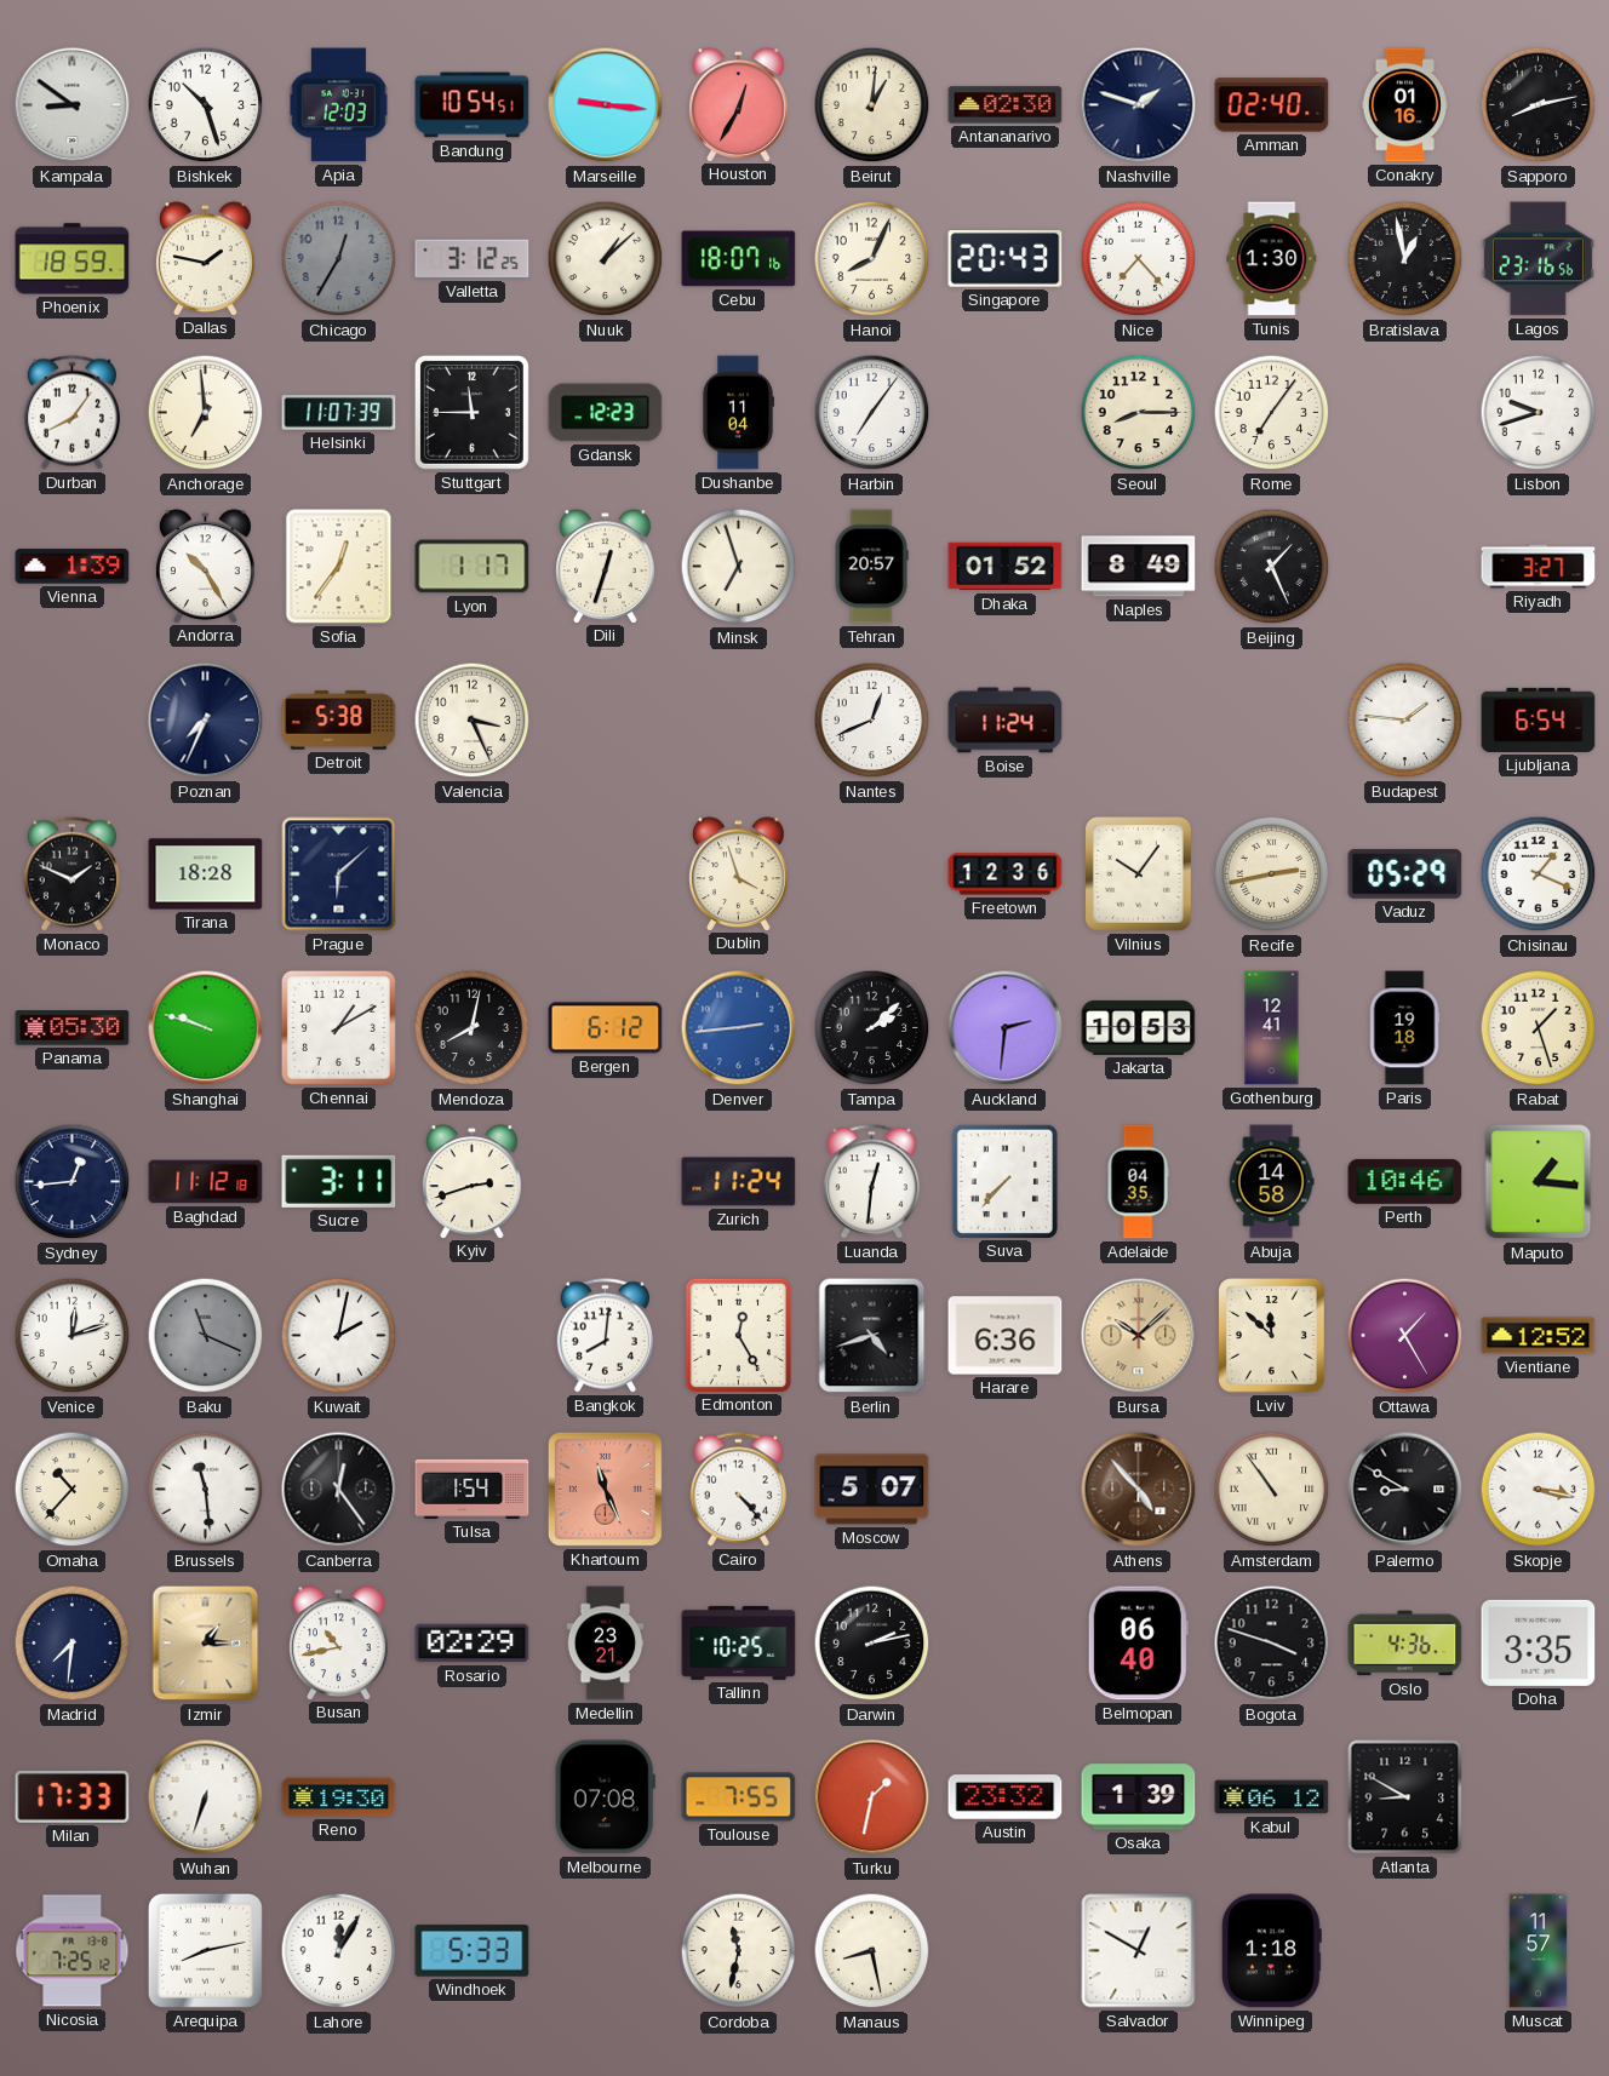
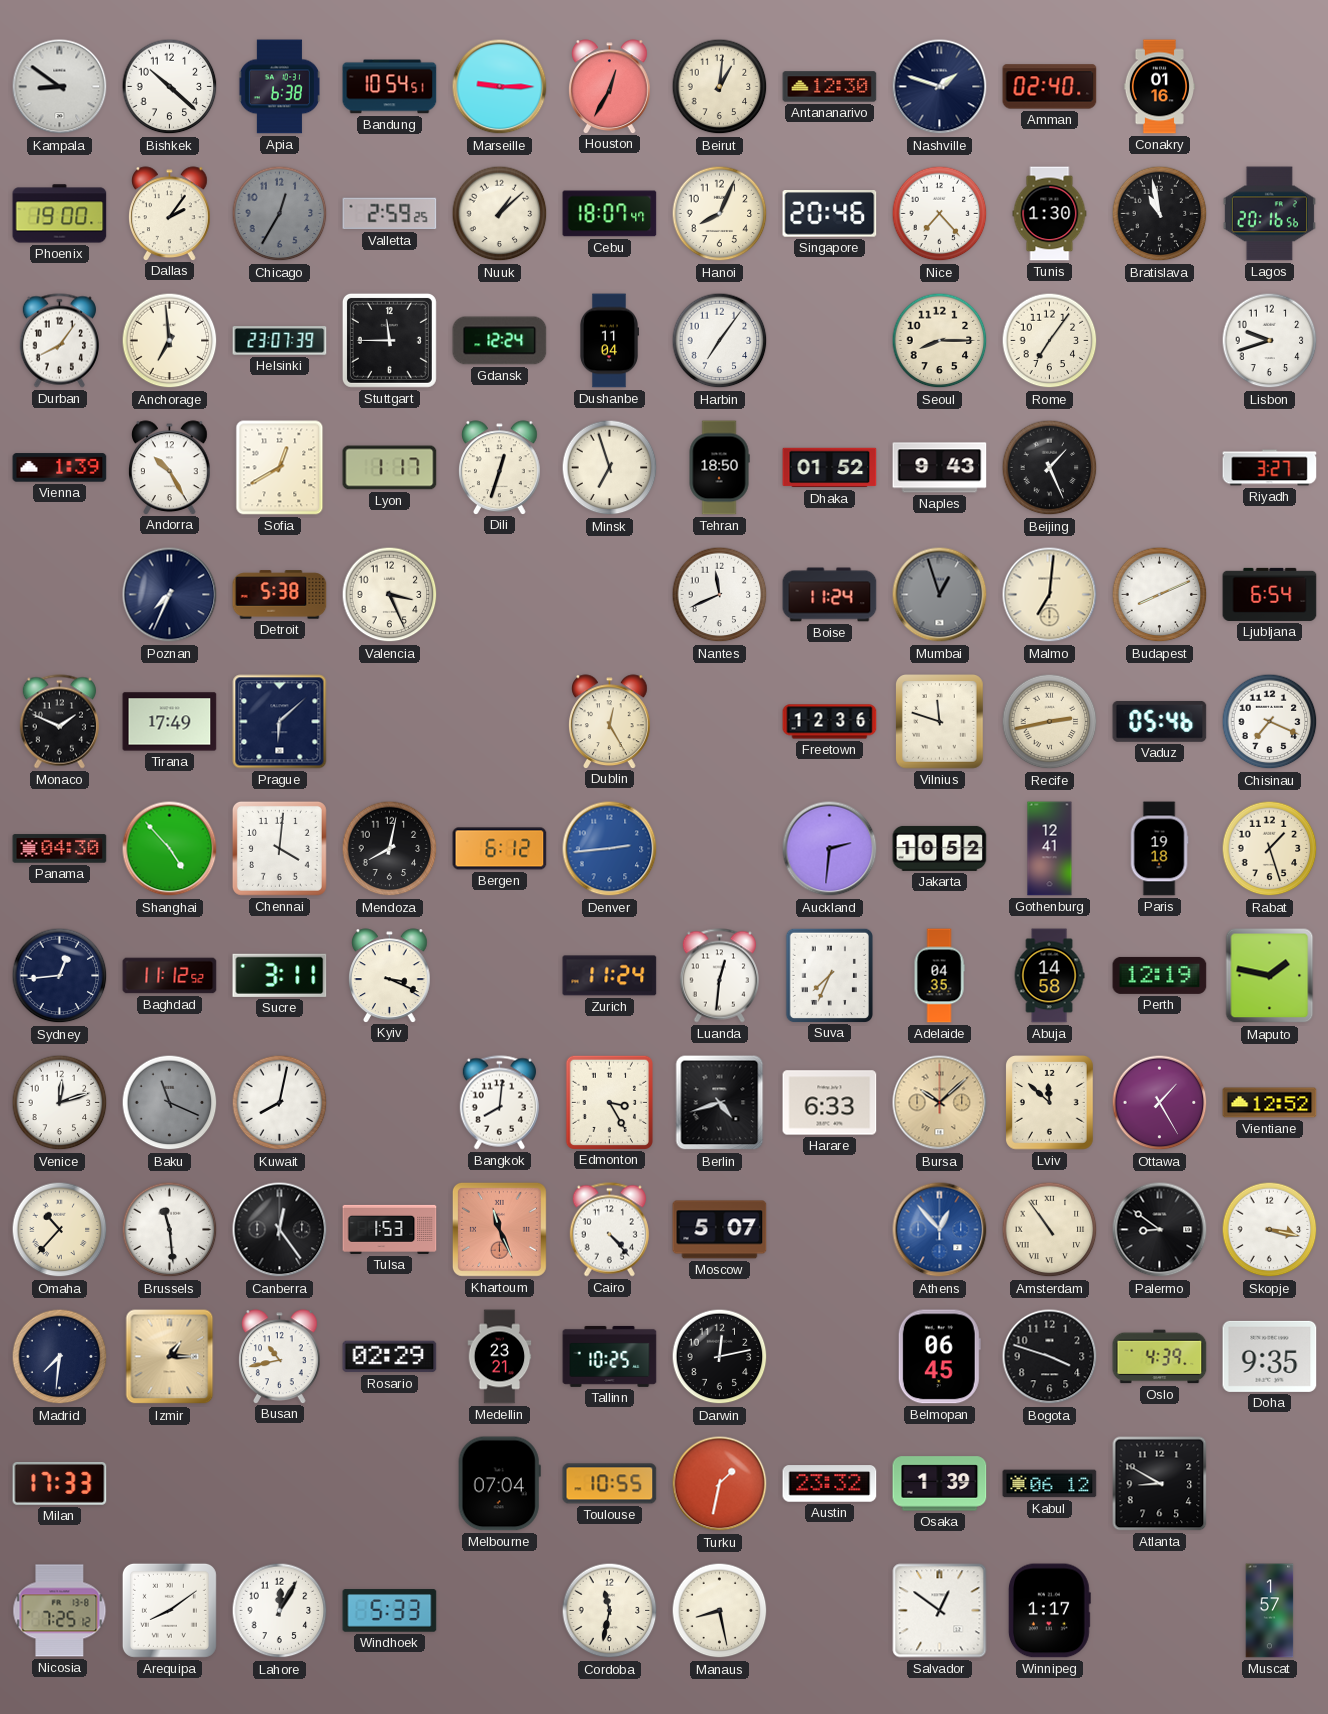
Bishkek: 10:27 -> 10:22 (170, 87)
Apia: 12:03 -> 6:38 (279, 87)
Marseille: 9:16 -> 9:15 (500, 87)
Antananarivo: 02:30 -> 12:30 (830, 87)
Sapporo: 8:13 -> none (1539, 105)
Phoenix: 18:59 -> 19:00 (60, 214)
Dallas: 1:47 -> 2:06 (170, 213)
Valletta: 3:12 -> 2:59 (390, 214)
Cebu: 18:07:16 -> 18:07:47 (610, 214)
Singapore: 20:43 -> 20:46 (830, 214)
Bratislava: 12:58 -> 10:58 (1160, 214)
Lagos: 23:16 -> 20:16 (1269, 214)
Helsinki: 11:07 -> 23:07 (280, 341)
Gdansk: 12:23 -> 12:24 (500, 341)
Sofia: 12:36 -> 12:40 (280, 468)
Tehran: 20:57 -> 18:50 (719, 468)
Naples: 8:49 -> 9:43 (940, 468)
Nantes: 12:41 -> 11:41 (720, 595)
Mumbai: none -> 12:57 (940, 595)
Malmo: none -> 7:01 (1050, 595)
Budapest: 1:46 -> 8:11 (1160, 595)
Tirana: 18:28 -> 17:49 (170, 722)
Dublin: 3:57 -> 12:25 (610, 721)
Vilnius: 10:06 -> 11:48 (940, 722)
Vaduz: 05:29 -> 05:46 (1160, 721)
Chisinau: 1:19 -> 7:19 (1270, 722)
Panama: 05:30 -> 04:30 (60, 849)
Shanghai: 9:48 -> 4:53 (170, 849)
Chennai: 1:10 -> 4:01 (279, 848)
Tampa: 2:08 -> none (872, 1028)
Jakarta: 10:53 -> 10:52 (940, 848)
Baghdad: 11:12:18 -> 11:12:52 (170, 976)
Kyiv: 2:42 -> 3:19 (390, 975)
Suva: 7:37 -> 7:34 (829, 975)
Perth: 10:46 -> 12:19 (1160, 975)
Maputo: 1:16 -> 1:47 (1270, 976)
Kuwait: 2:02 -> 8:02 (280, 1103)
Edmonton: 12:25 -> 3:25 (609, 1102)
Harare: 6:36 -> 6:33 (830, 1103)
Tulsa: 1:54 -> 1:53 (390, 1229)
Athens: 4:53 -> 12:53 (940, 1230)
Athens dial: brown -> blue (940, 1230)
Palermo: 8:50 -> 8:51 (1160, 1230)
Darwin: 2:13 -> 12:13 (720, 1357)
Belmopan: 06:40 -> 06:45 (939, 1357)
Oslo: 4:36 -> 4:39 (1160, 1357)
Doha: 3:35 -> 9:35 (1270, 1356)
Wuhan: 6:33 -> none (206, 1797)
Reno: 19:30 -> none (339, 1797)
Melbourne: 07:08 -> 07:04 (499, 1484)
Toulouse: 7:55 -> 10:55 (610, 1484)
Arequipa: 8:13 -> 8:09 (169, 1610)
Salvador: 12:50 -> 12:51 (940, 1611)
Winnipeg: 1:18 -> 1:17 (1049, 1611)
Muscat: 11:57 -> 1:57 (1270, 1611)
